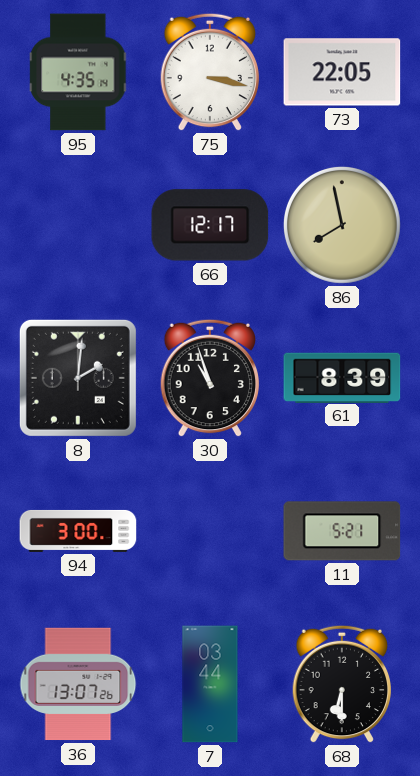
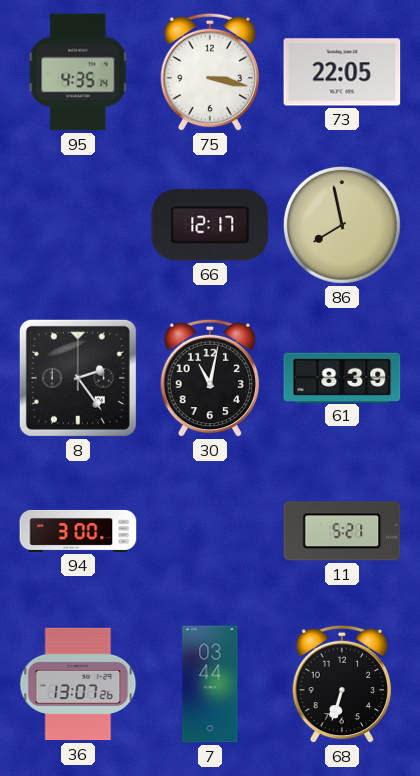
8: 2:01 -> 2:24 (78, 378)
30: 10:57 -> 11:02 (210, 378)
68: 6:30 -> 6:33 (342, 684)
